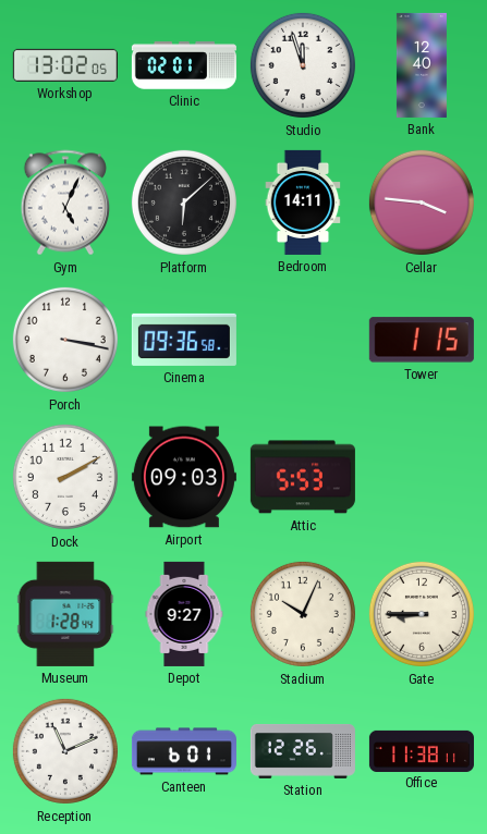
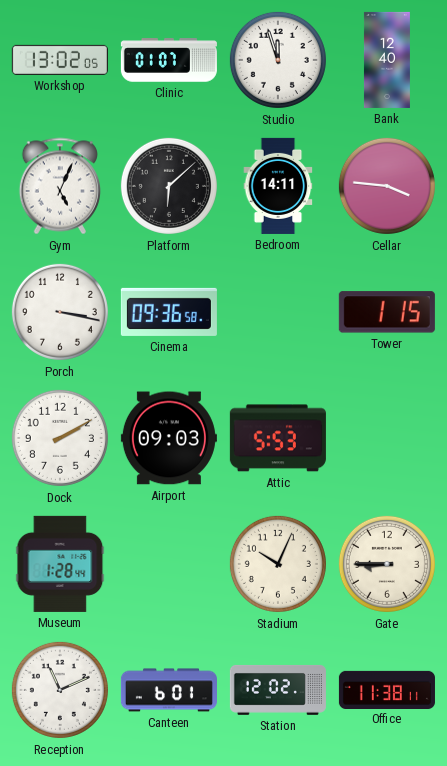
Clinic: 02:01 -> 01:07 (169, 60)
Depot: 9:27 -> none (184, 614)
Station: 12:26 -> 12:02 (278, 690)
